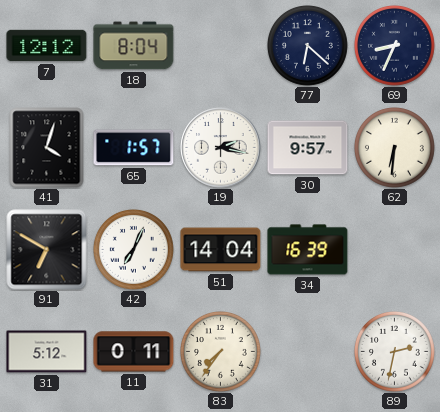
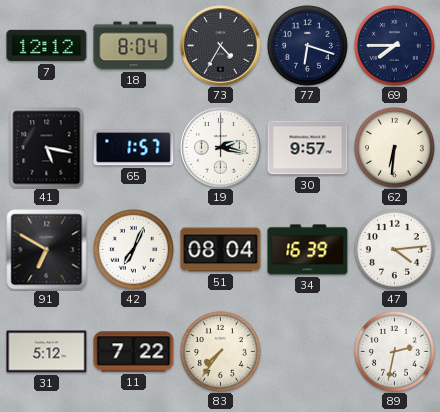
73: none -> 4:35 (221, 46)
77: 6:22 -> 6:18 (307, 45)
69: 8:34 -> 7:45 (394, 45)
41: 4:03 -> 5:17 (47, 148)
51: 14:04 -> 08:04 (221, 250)
47: none -> 4:14 (394, 249)
11: 0:11 -> 7:22 (134, 352)
